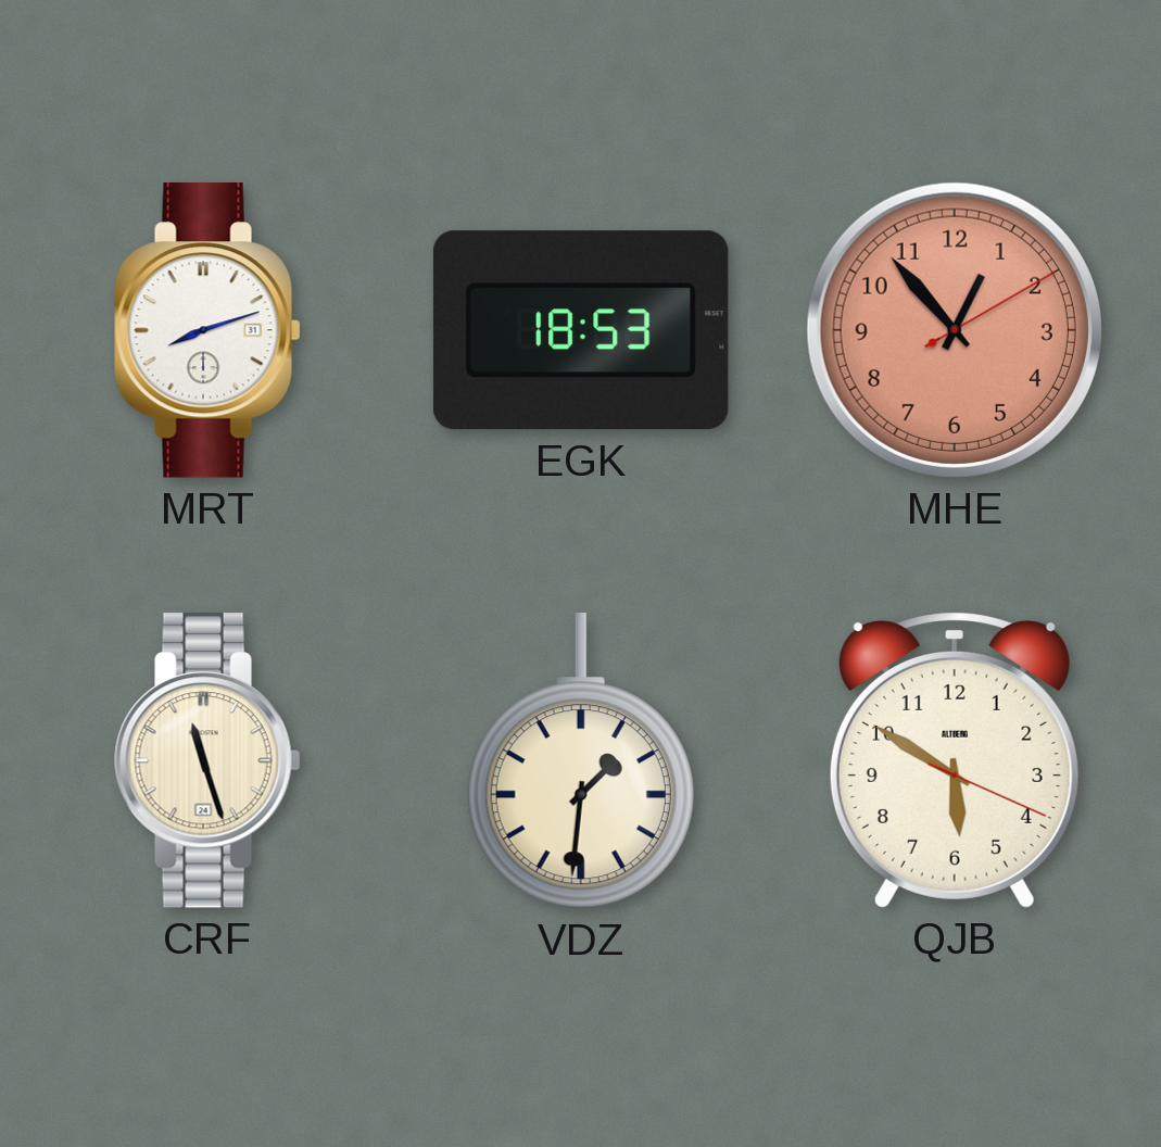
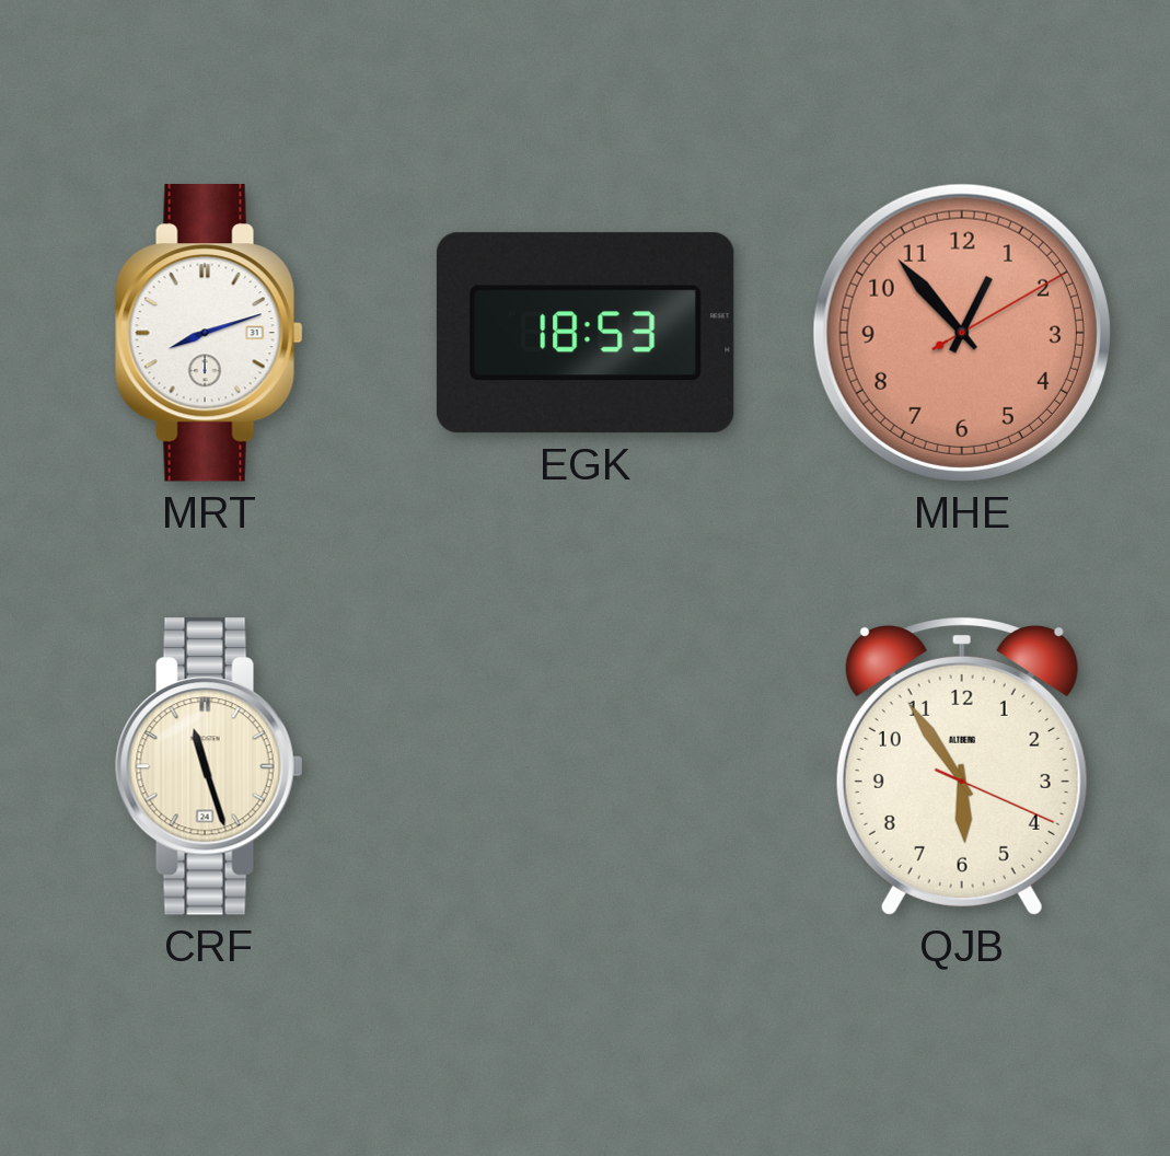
VDZ: 1:31 -> none (581, 761)
QJB: 5:50 -> 5:54 (962, 766)
